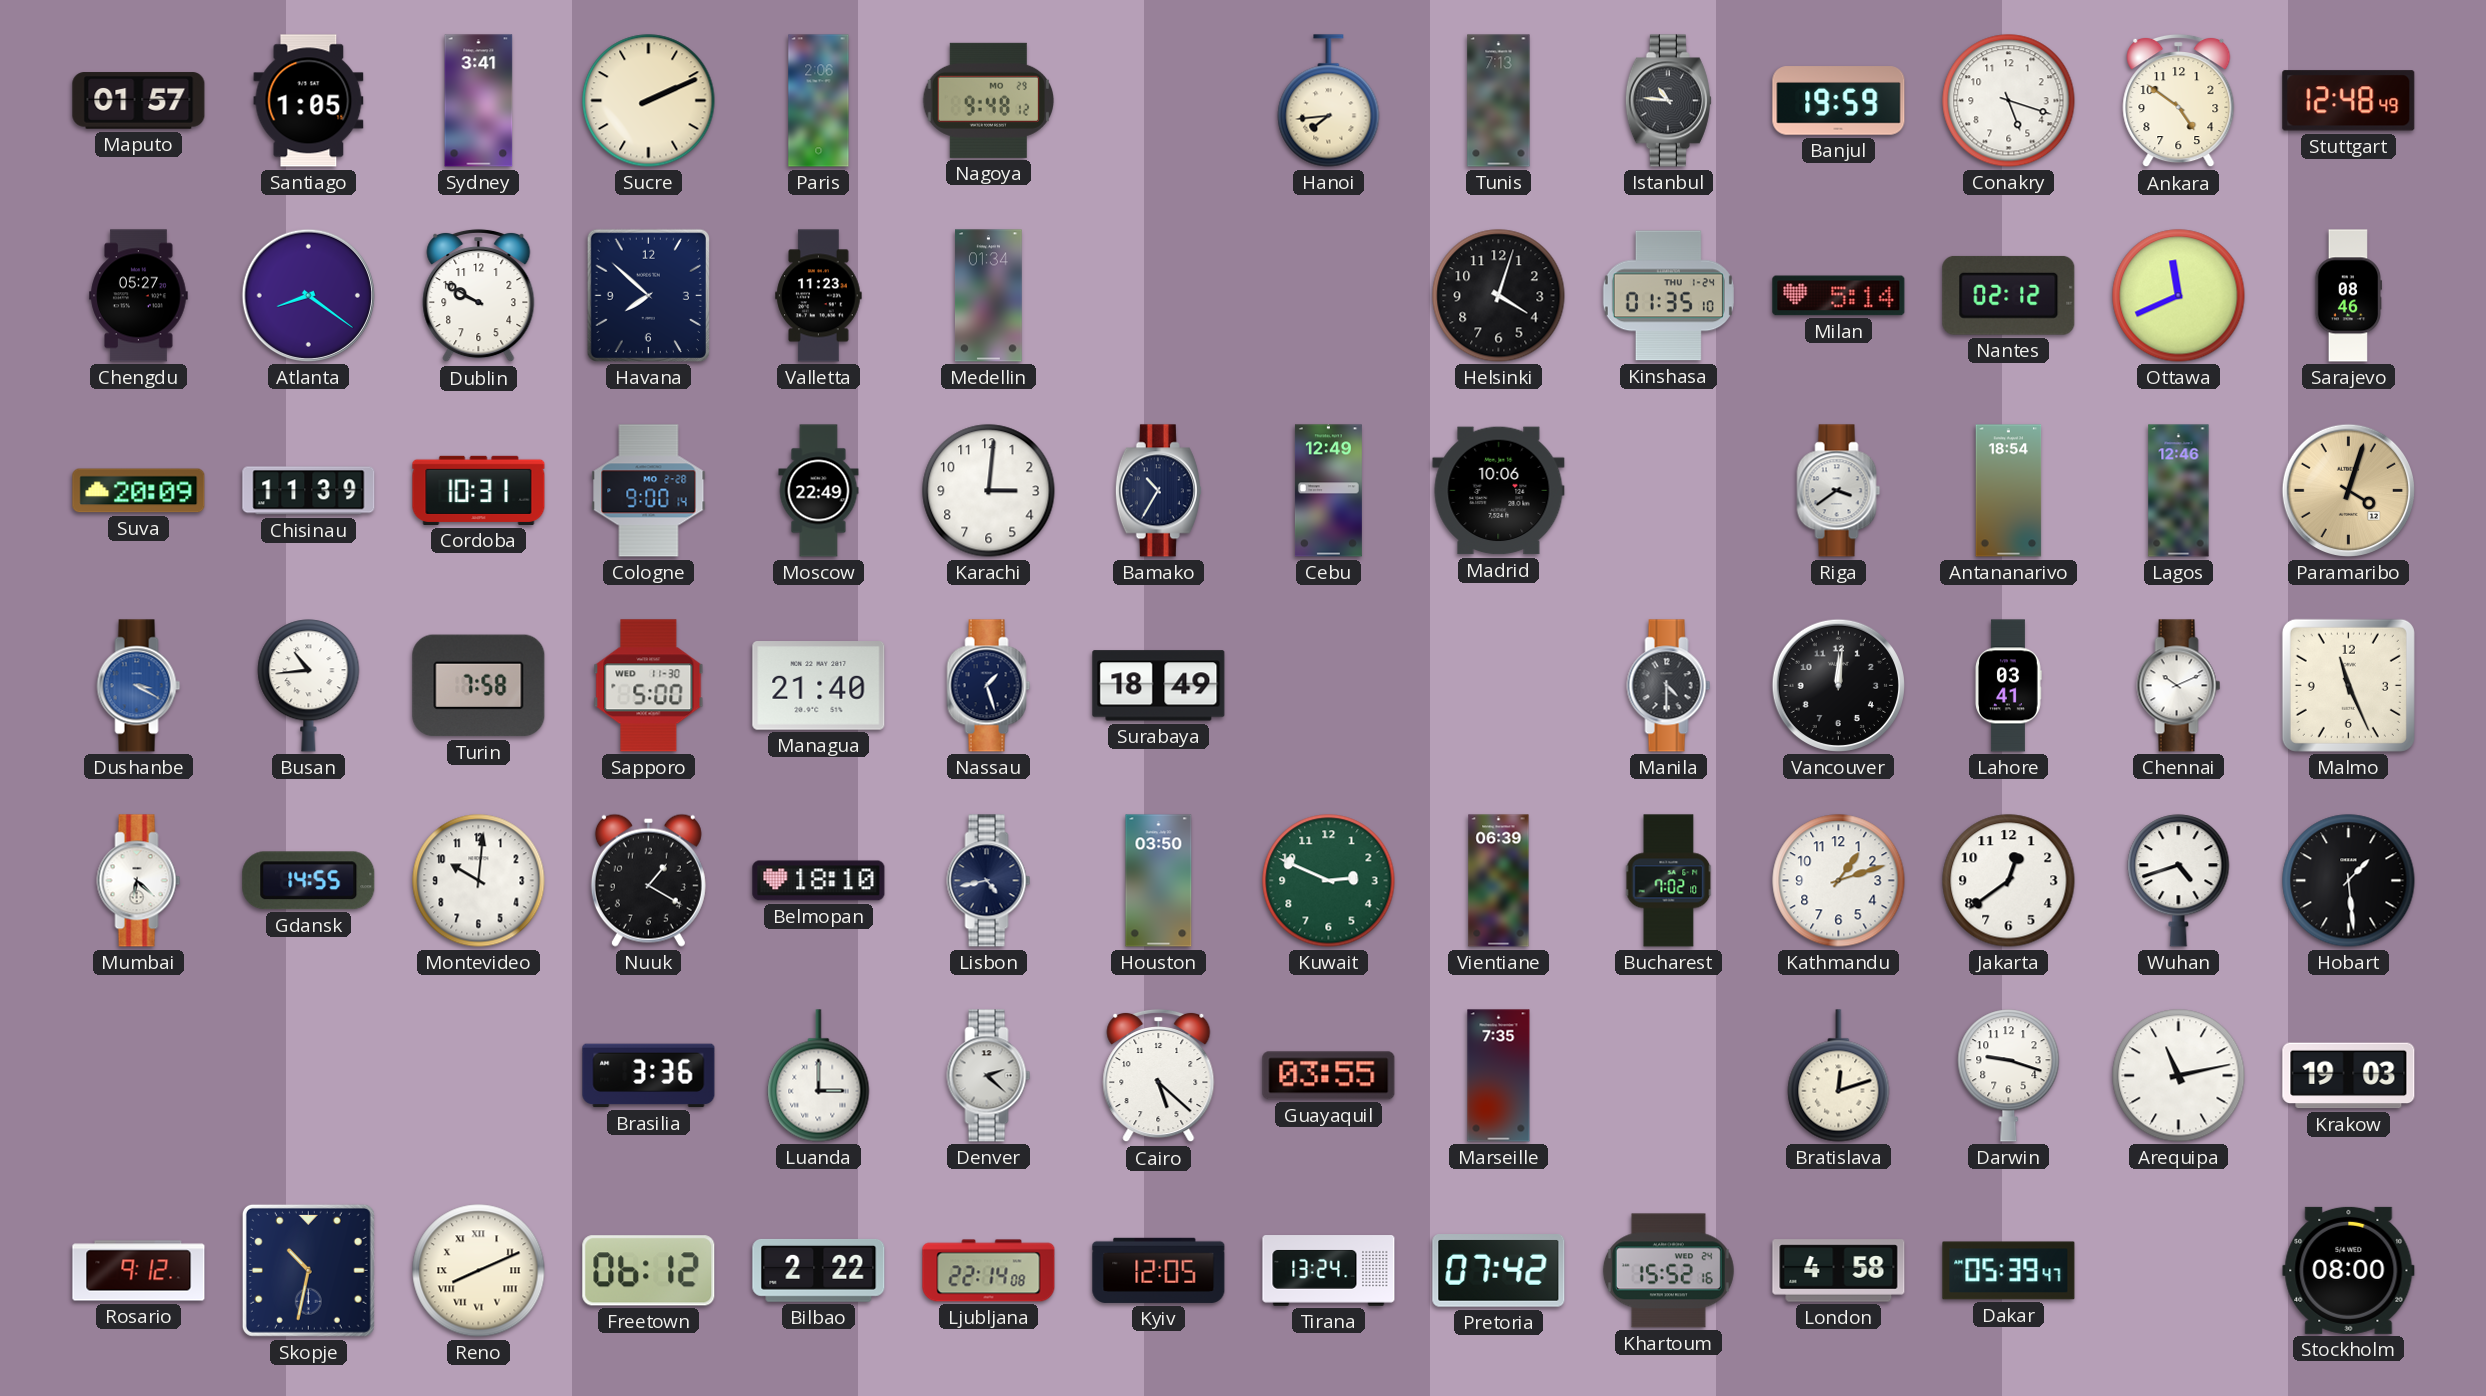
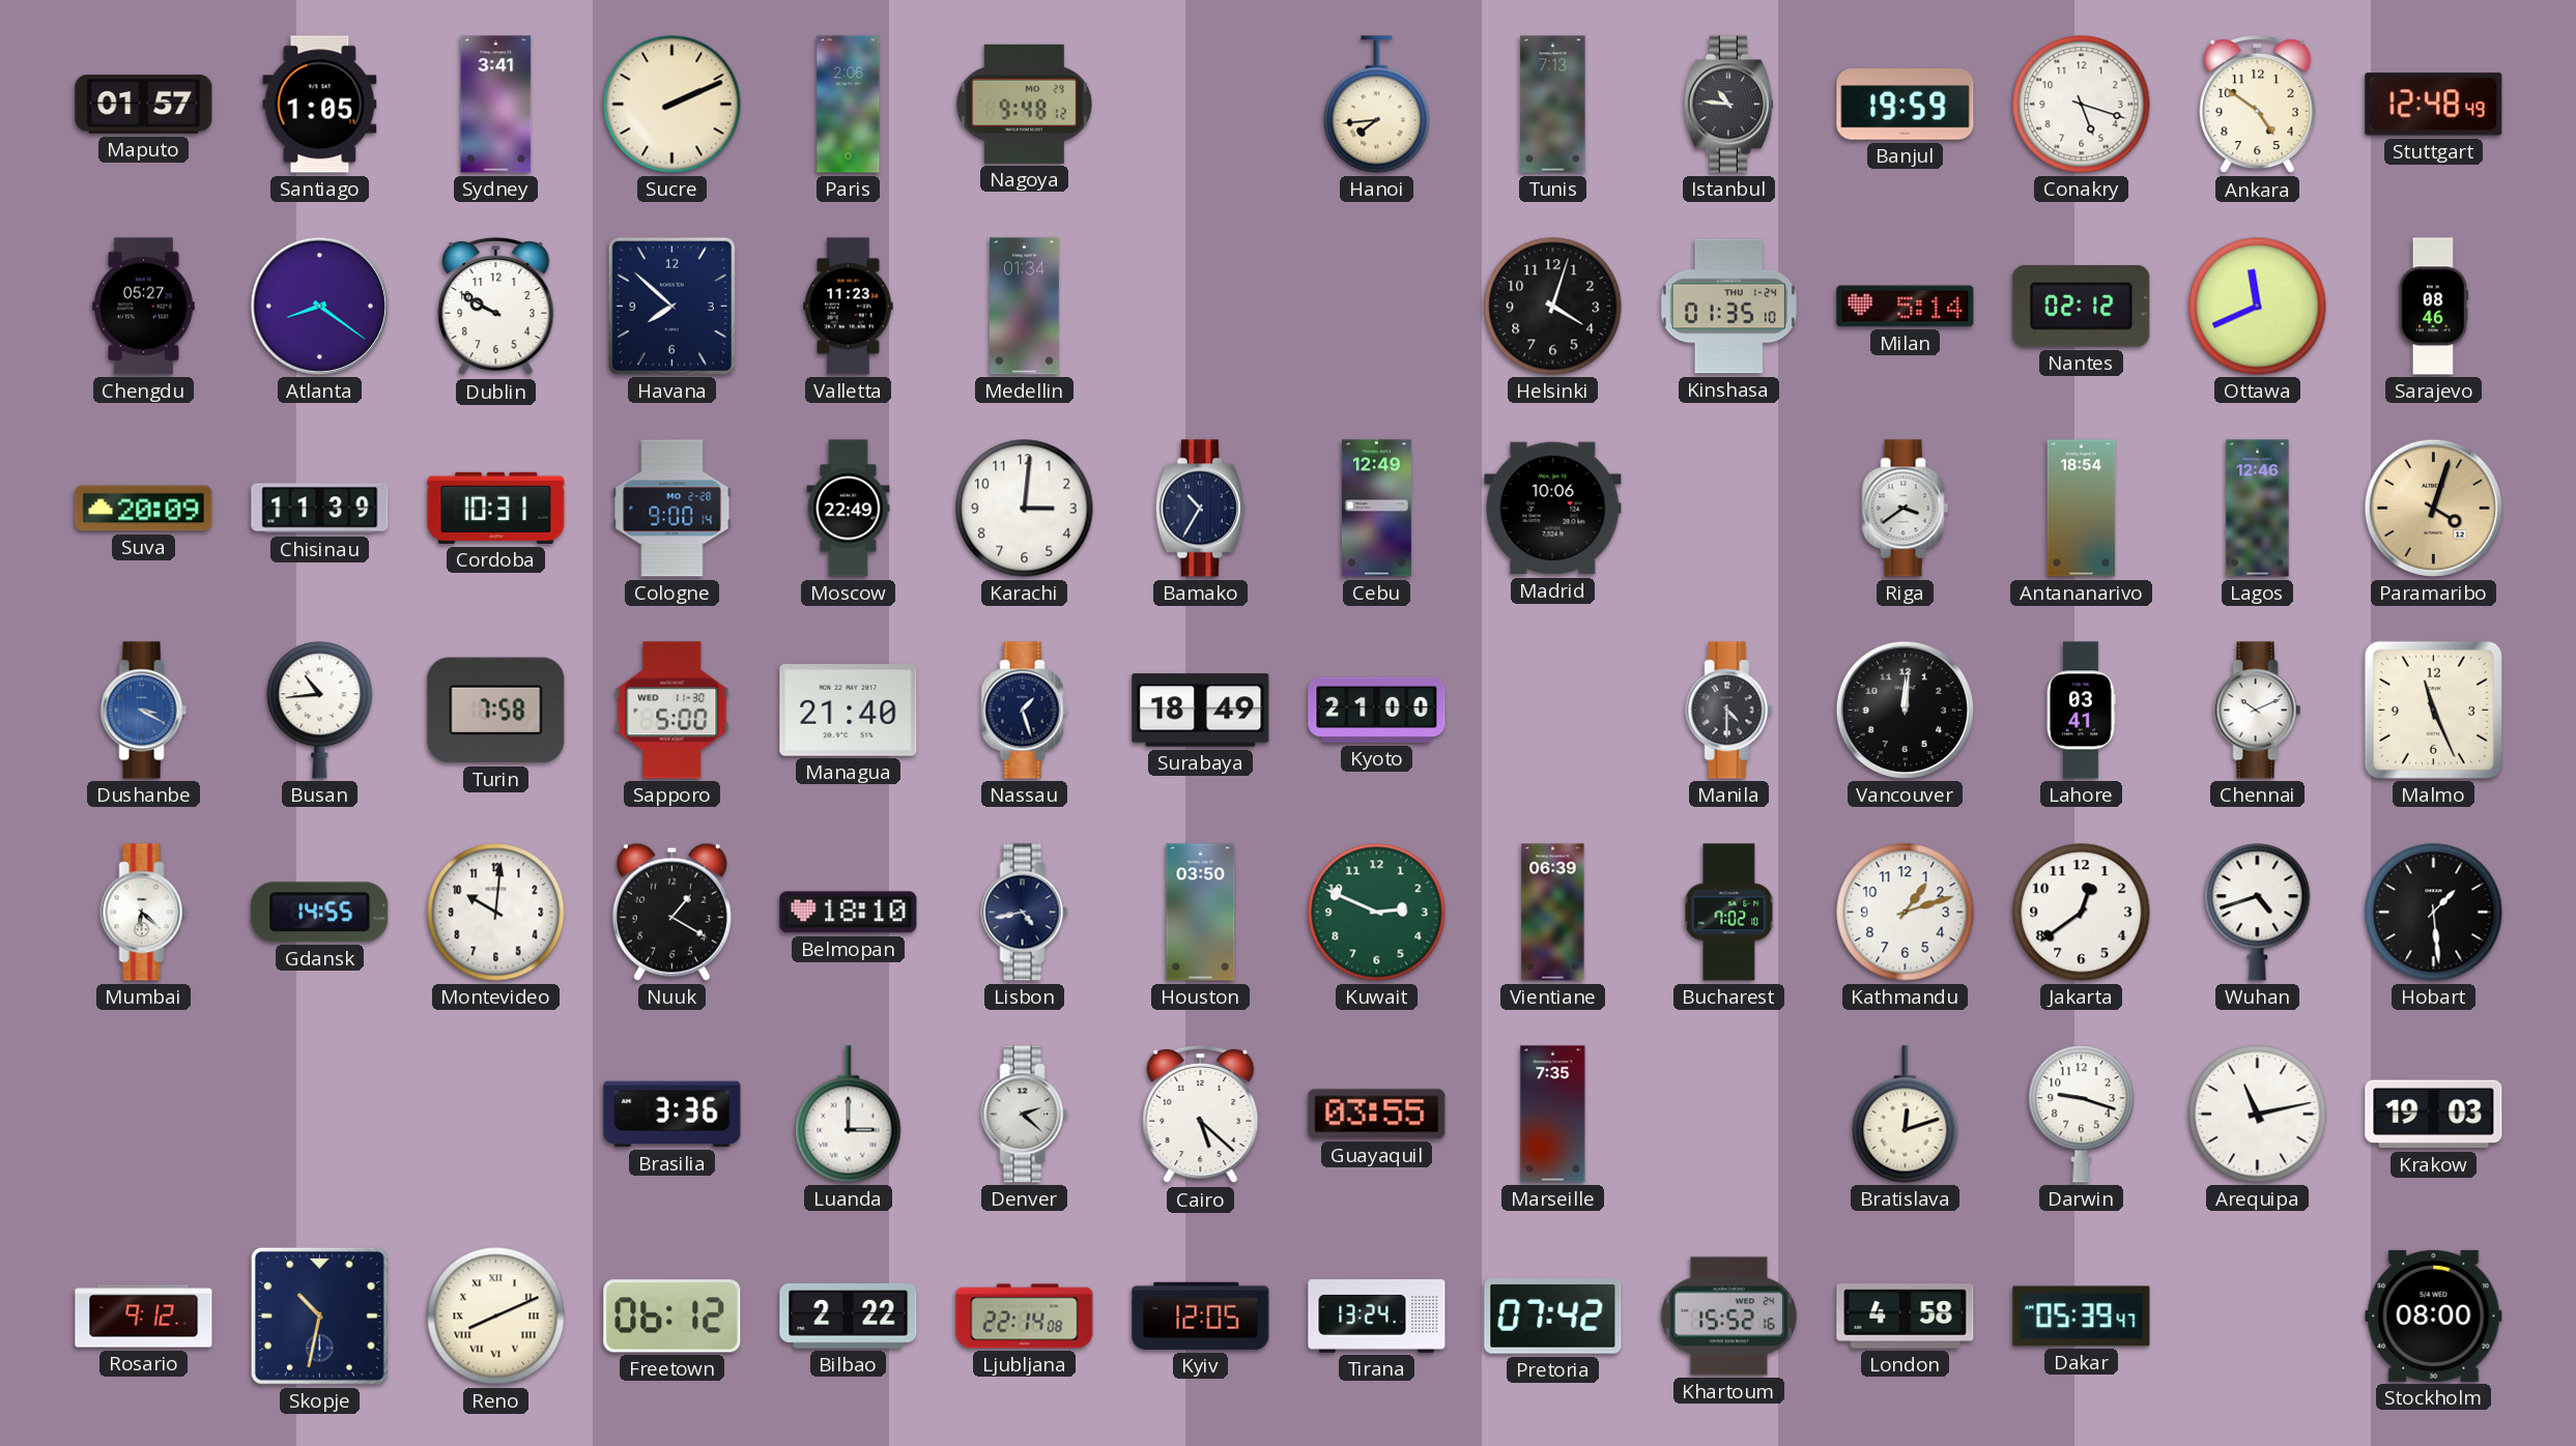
Kyoto: none -> 21:00 (1377, 710)
